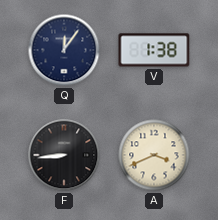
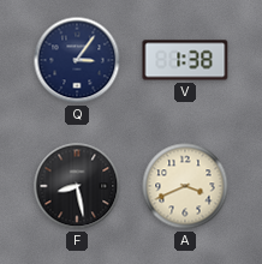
Q: 12:06 -> 3:06 (77, 60)
F: 8:44 -> 8:28 (77, 186)
